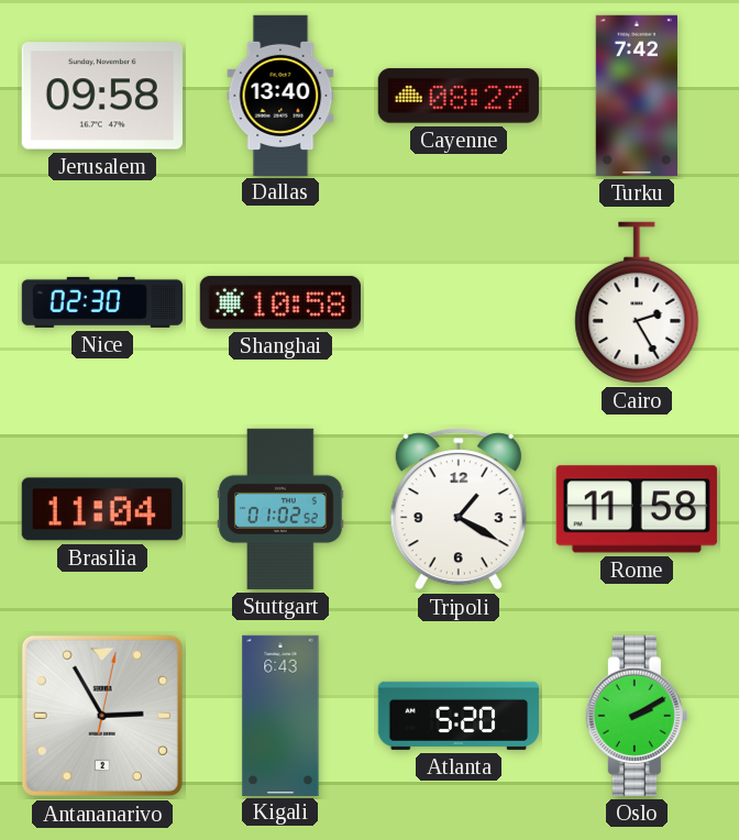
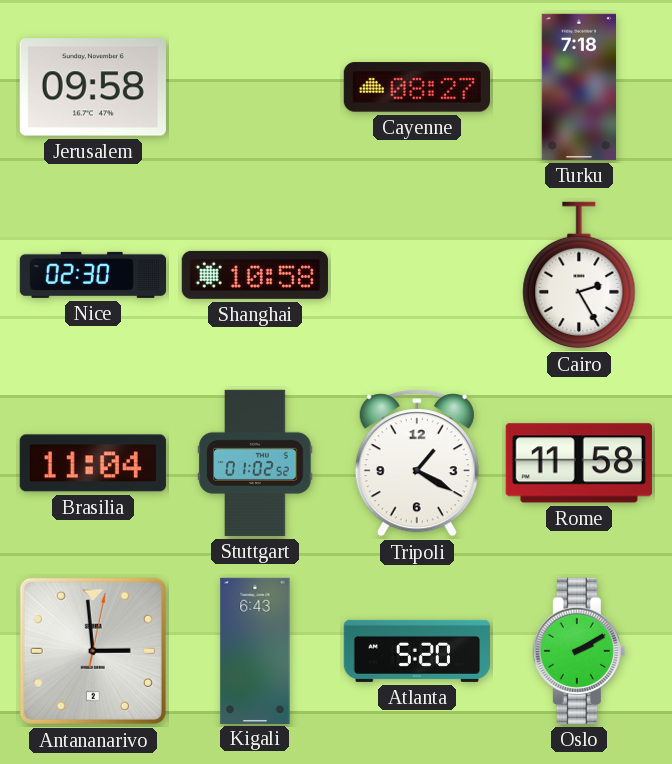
Dallas: 13:40 -> none (280, 95)
Turku: 7:42 -> 7:18 (578, 87)
Antananarivo: 2:55 -> 2:59 (93, 651)
